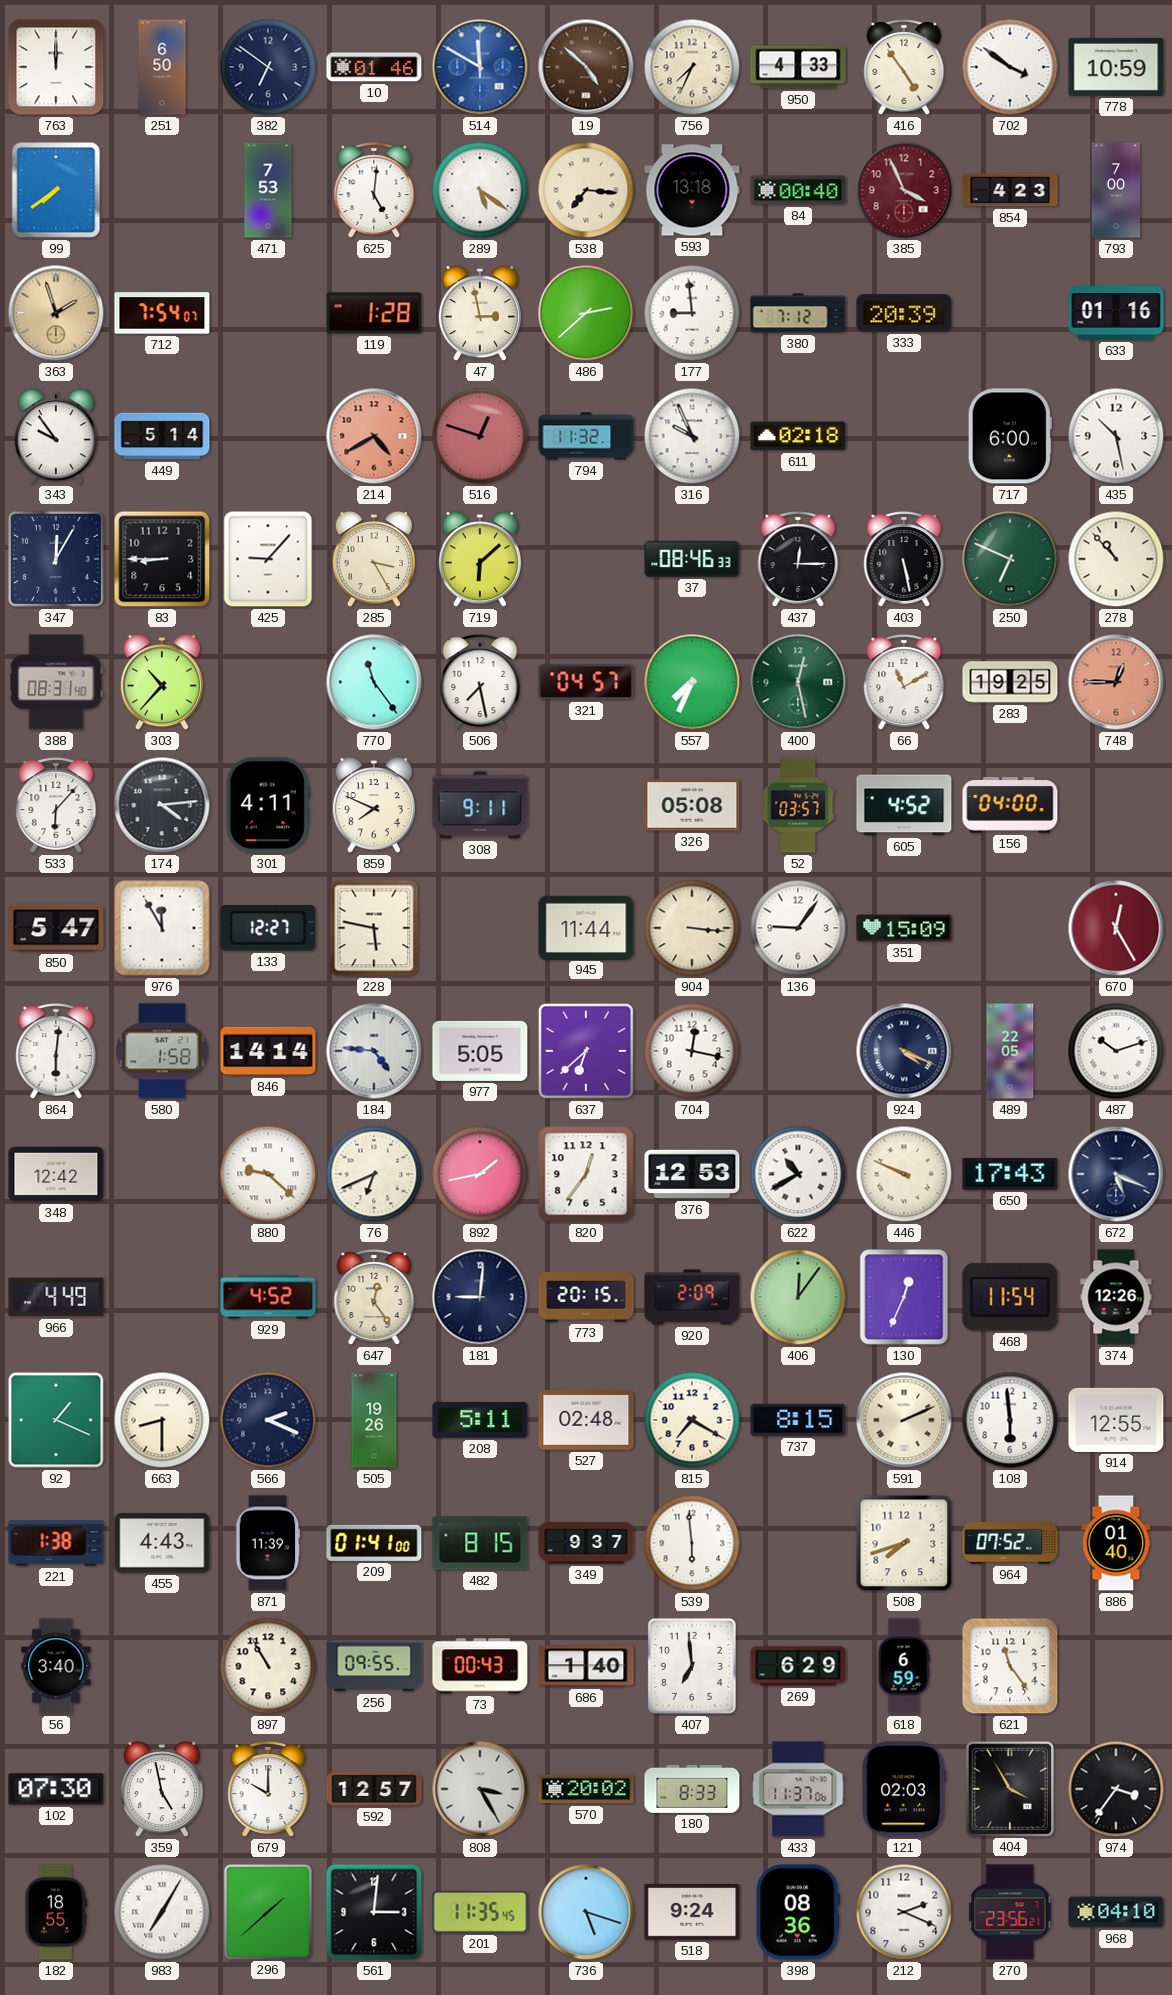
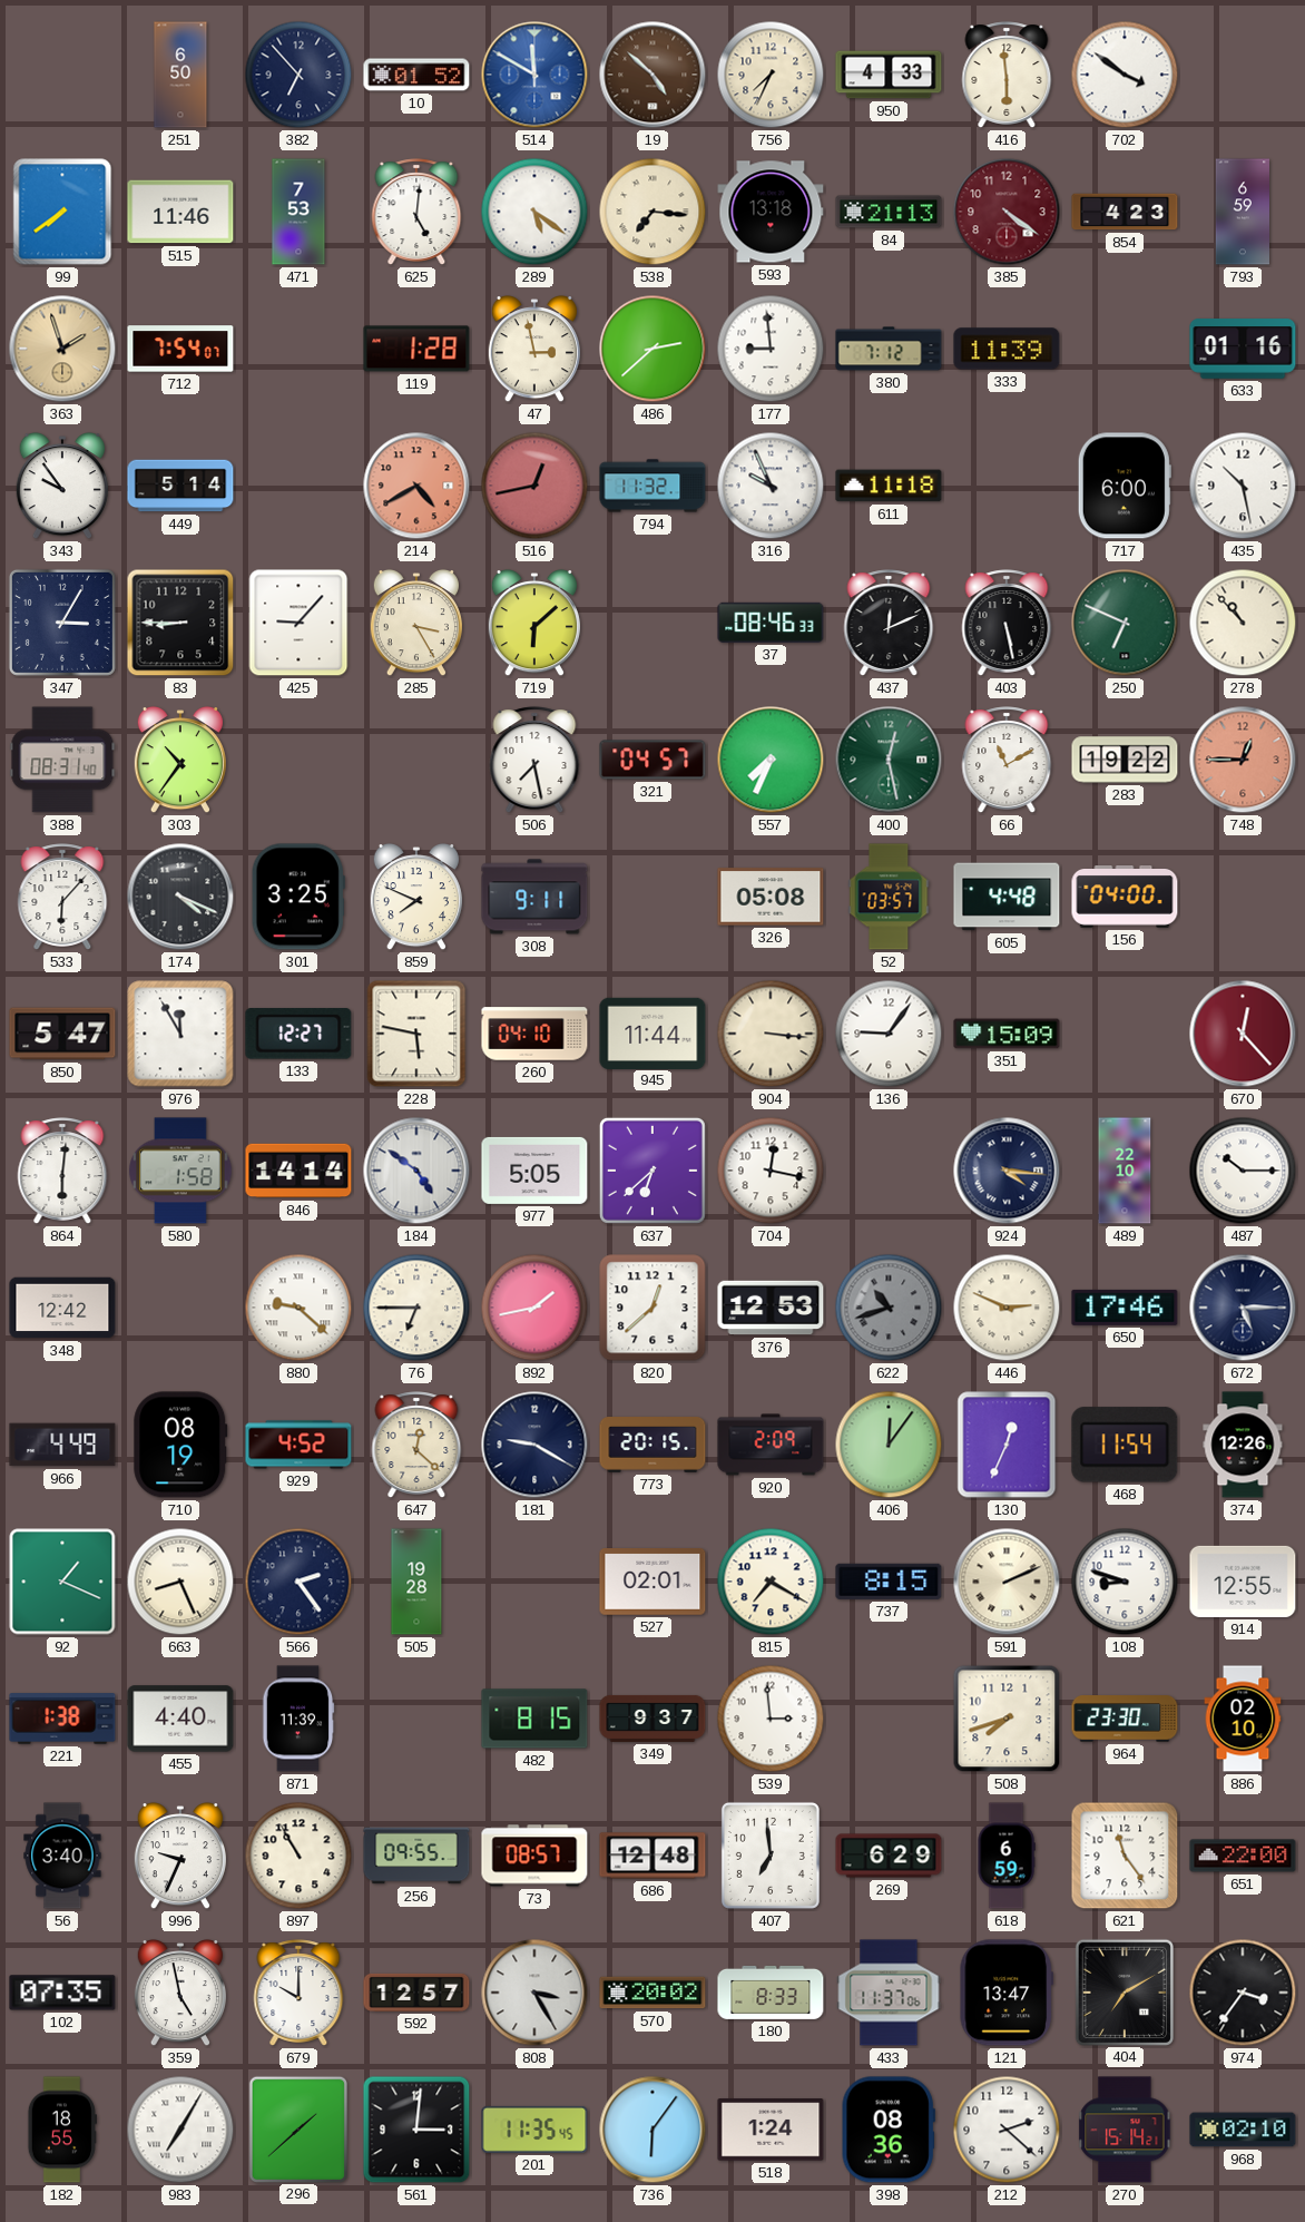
763: 12:00 -> none (56, 67)
382: 6:51 -> 6:53 (298, 75)
10: 01:46 -> 01:52 (416, 75)
416: 4:54 -> 5:59 (1007, 75)
778: 10:59 -> none (1116, 67)
515: none -> 11:46 (180, 212)
84: 00:40 -> 21:13 (889, 212)
385: 3:56 -> 4:21 (1007, 212)
793: 7:00 -> 6:59 (1243, 212)
333: 20:39 -> 11:39 (1007, 349)
516: 12:48 -> 12:43 (534, 486)
611: 02:18 -> 11:18 (889, 486)
347: 12:05 -> 3:05 (62, 623)
437: 12:15 -> 12:11 (889, 623)
303: 10:37 -> 10:36 (180, 761)
770: 11:24 -> none (374, 682)
283: 19:25 -> 19:22 (1125, 760)
174: 4:14 -> 4:19 (180, 897)
301: 4:11 -> 3:25 (298, 897)
605: 4:52 -> 4:48 (1007, 897)
260: none -> 04:10 (534, 1034)
670: 12:25 -> 12:23 (1243, 1034)
184: 4:46 -> 4:51 (416, 1171)
924: 4:19 -> 4:16 (1007, 1171)
489: 22:05 -> 22:10 (1125, 1171)
487: 10:12 -> 10:15 (1243, 1171)
76: 6:41 -> 6:45 (416, 1308)
820: 12:36 -> 12:38 (652, 1308)
622: 10:40 -> 10:42 (889, 1308)
622 dial: white -> grey (889, 1308)
446: 9:49 -> 2:49 (1007, 1308)
650: 17:43 -> 17:46 (1125, 1308)
672: 5:19 -> 5:15 (1243, 1308)
710: none -> 08:19 (180, 1445)
647: 12:24 -> 12:22 (416, 1445)
181: 9:01 -> 9:20 (534, 1445)
663: 8:30 -> 8:26 (180, 1582)
566: 2:19 -> 2:24 (298, 1582)
505: 19:26 -> 19:28 (416, 1582)
208: 5:11 -> none (480, 1420)
527: 02:48 -> 02:01 (652, 1583)
108: 5:59 -> 8:48 (1125, 1582)
455: 4:43 -> 4:40 (180, 1719)
209: 01:41 -> none (374, 1543)
539: 5:59 -> 2:59 (771, 1719)
964: 07:52 -> 23:30 (1125, 1719)
886: 01:40 -> 02:10 (1243, 1719)
996: none -> 9:34 (180, 1857)
73: 00:43 -> 08:57 (534, 1856)
686: 1:40 -> 12:48 (652, 1856)
651: none -> 22:00 (1243, 1856)
102: 07:30 -> 07:35 (62, 1993)
121: 02:03 -> 13:47 (1005, 1993)
404: 3:55 -> 7:10 (1124, 1991)
736: 5:18 -> 6:06 (652, 2130)
518: 9:24 -> 1:24 (771, 2130)
212: 2:19 -> 2:22 (1007, 2130)
270: 23:56 -> 15:14 (1125, 2130)
968: 04:10 -> 02:10 (1243, 2130)
